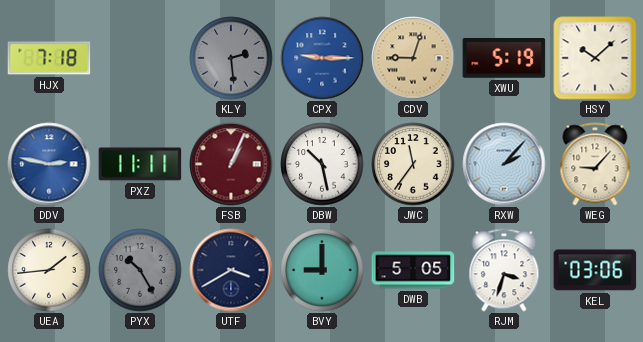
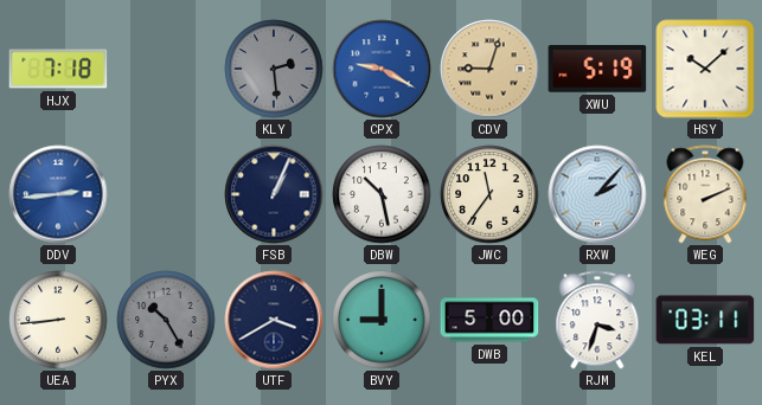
CPX: 9:15 -> 9:20 (382, 69)
DDV: 2:47 -> 2:44 (58, 194)
PXZ: 11:11 -> none (140, 164)
FSB dial: burgundy -> navy (274, 194)
WEG: 9:07 -> 2:11 (705, 194)
UEA: 1:44 -> 8:44 (58, 320)
DWB: 5:05 -> 5:00 (489, 320)
KEL: 03:06 -> 03:11 (705, 320)
